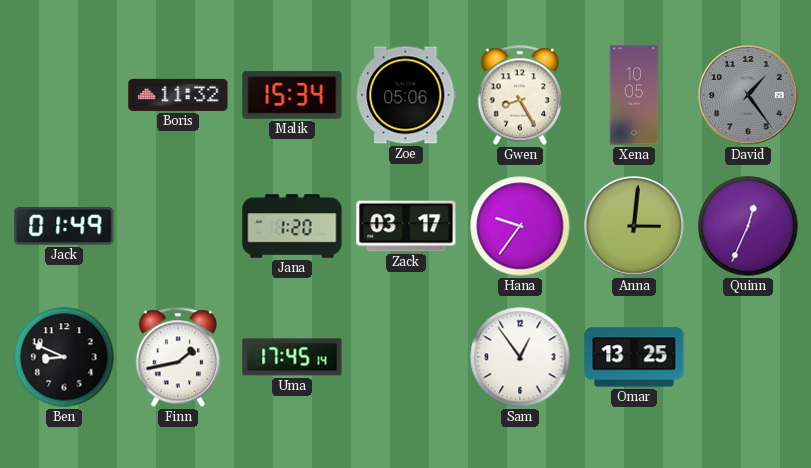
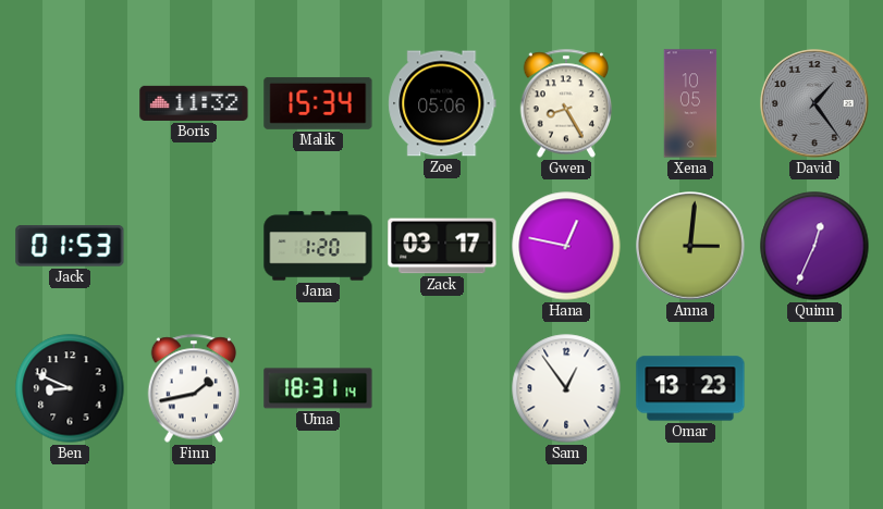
Jack: 01:49 -> 01:53 (70, 246)
Hana: 9:36 -> 12:47 (566, 246)
Uma: 17:45 -> 18:31 (318, 388)
Omar: 13:25 -> 13:23 (690, 388)
